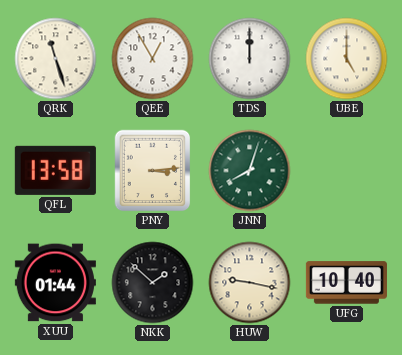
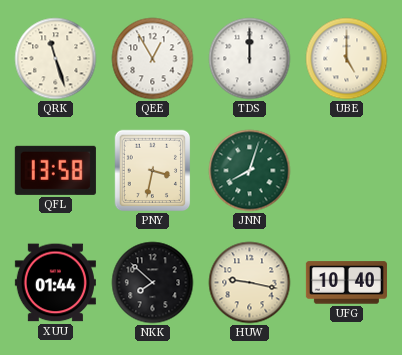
PNY: 3:14 -> 3:32 (153, 171)
NKK: 1:52 -> 7:52 (153, 283)
